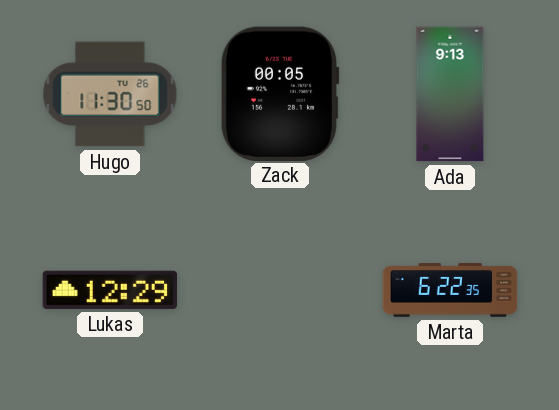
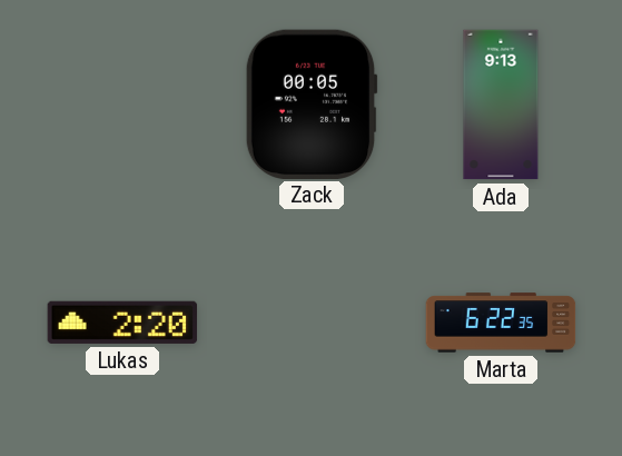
Hugo: 11:30 -> none (110, 94)
Lukas: 12:29 -> 2:20 (122, 323)
